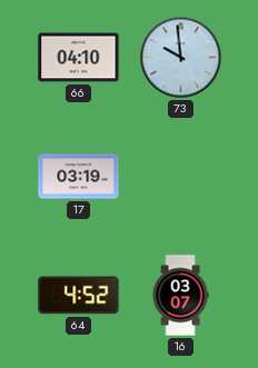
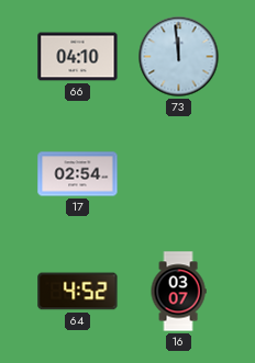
73: 9:59 -> 11:59 (179, 57)
17: 03:19 -> 02:54 (78, 174)
